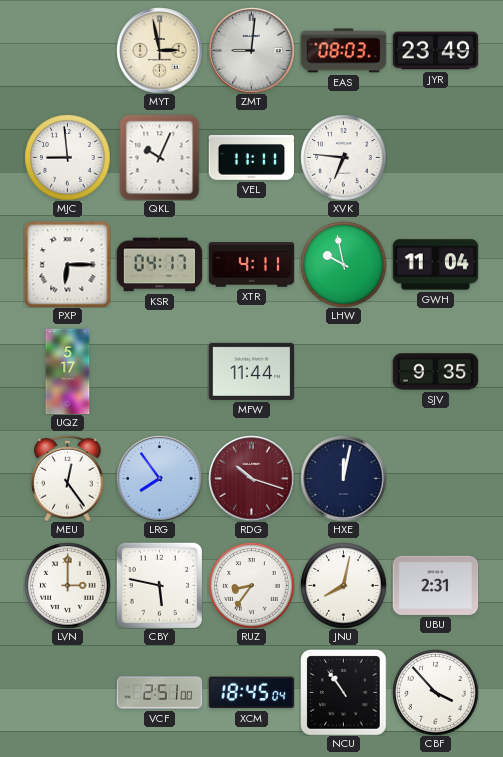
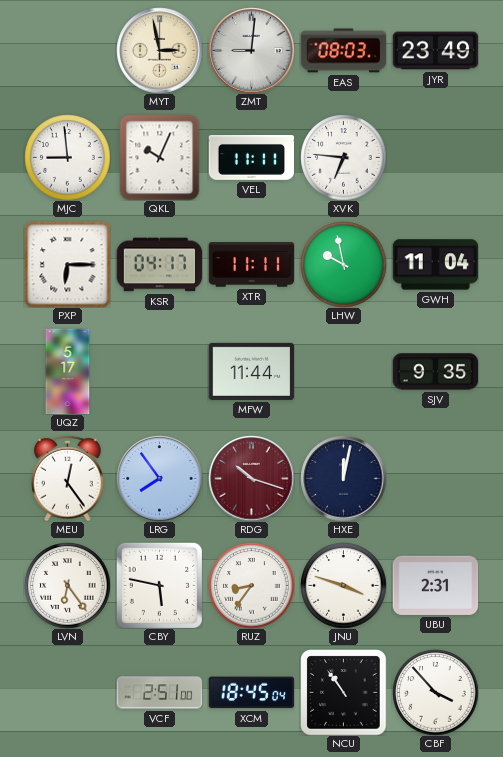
XTR: 4:11 -> 11:11 (251, 265)
LVN: 3:00 -> 6:24 (67, 585)
JNU: 8:02 -> 3:48 (343, 585)
